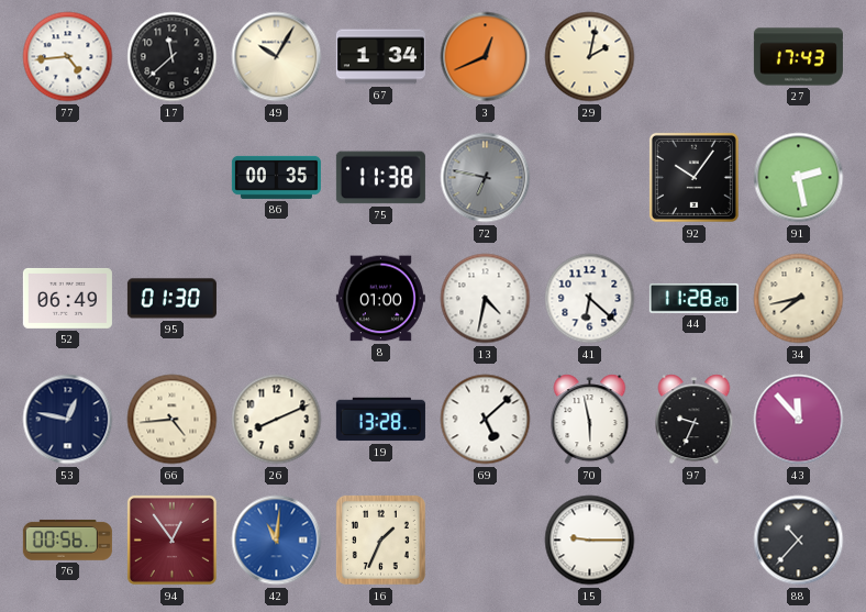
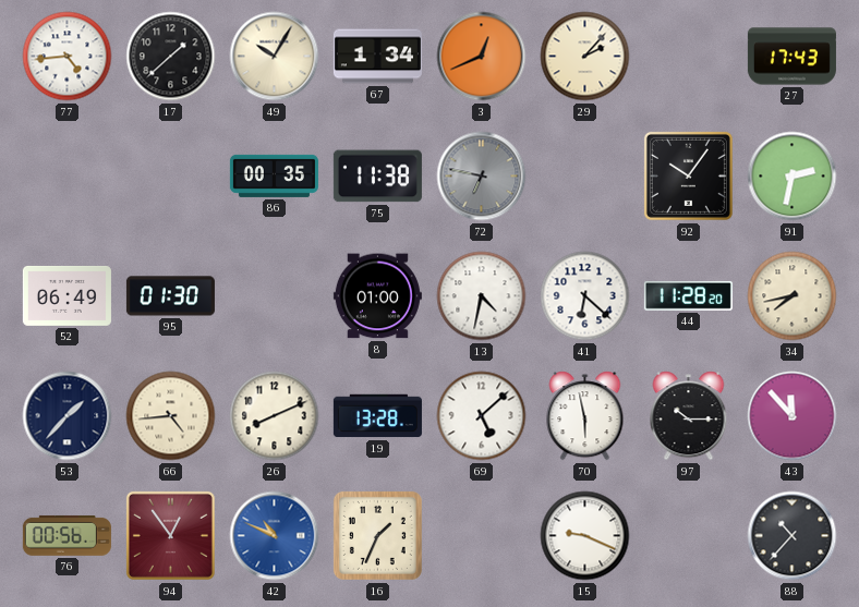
17: 11:38 -> 1:38 (171, 57)
29: 2:02 -> 2:07 (585, 57)
91: 2:28 -> 2:32 (793, 177)
53: 12:47 -> 1:37 (68, 416)
97: 9:34 -> 10:15 (689, 416)
42: 11:01 -> 10:49 (275, 536)
15: 9:15 -> 9:19 (585, 536)
